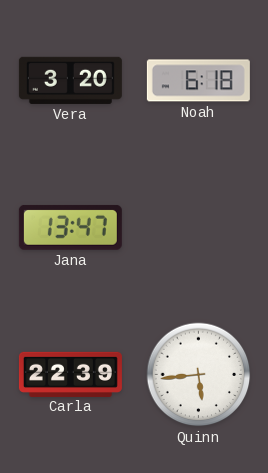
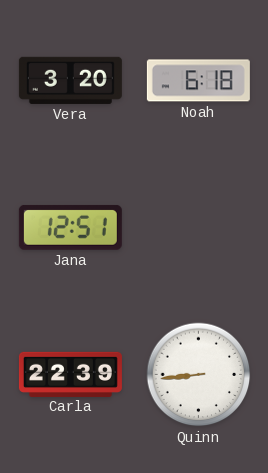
Jana: 13:47 -> 12:51 (70, 227)
Quinn: 5:44 -> 8:44 (199, 375)
